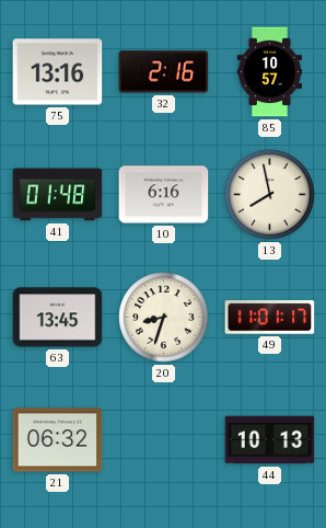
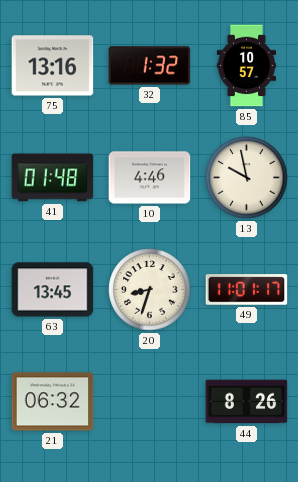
32: 2:16 -> 1:32 (150, 66)
10: 6:16 -> 4:46 (150, 178)
13: 7:58 -> 9:58 (247, 178)
44: 10:13 -> 8:26 (247, 402)
